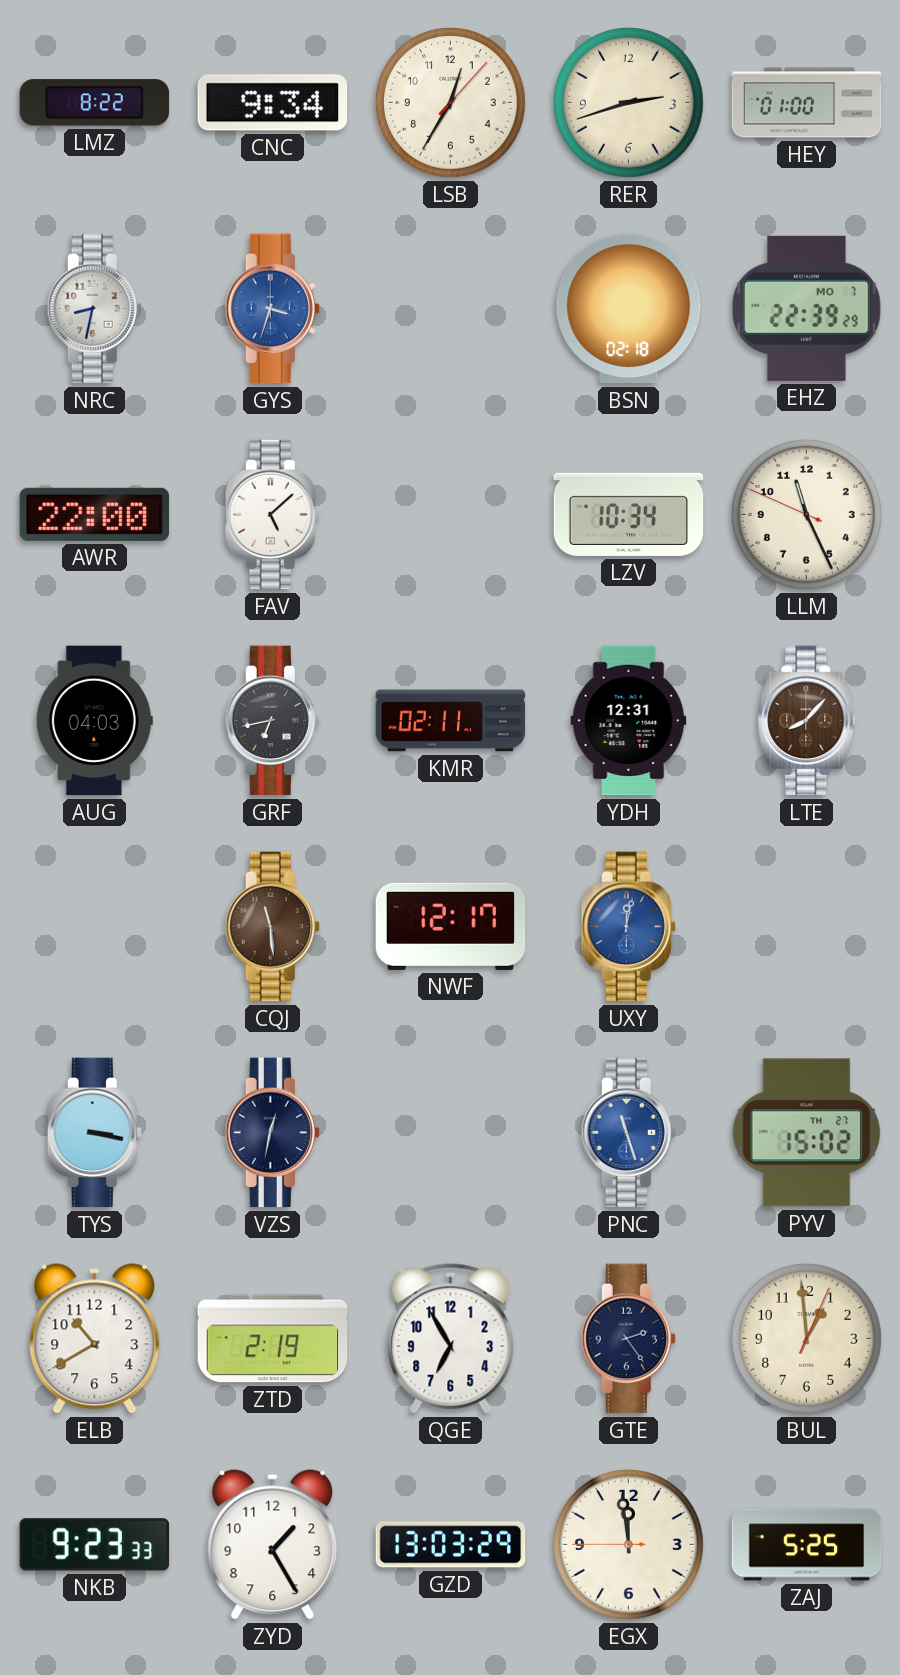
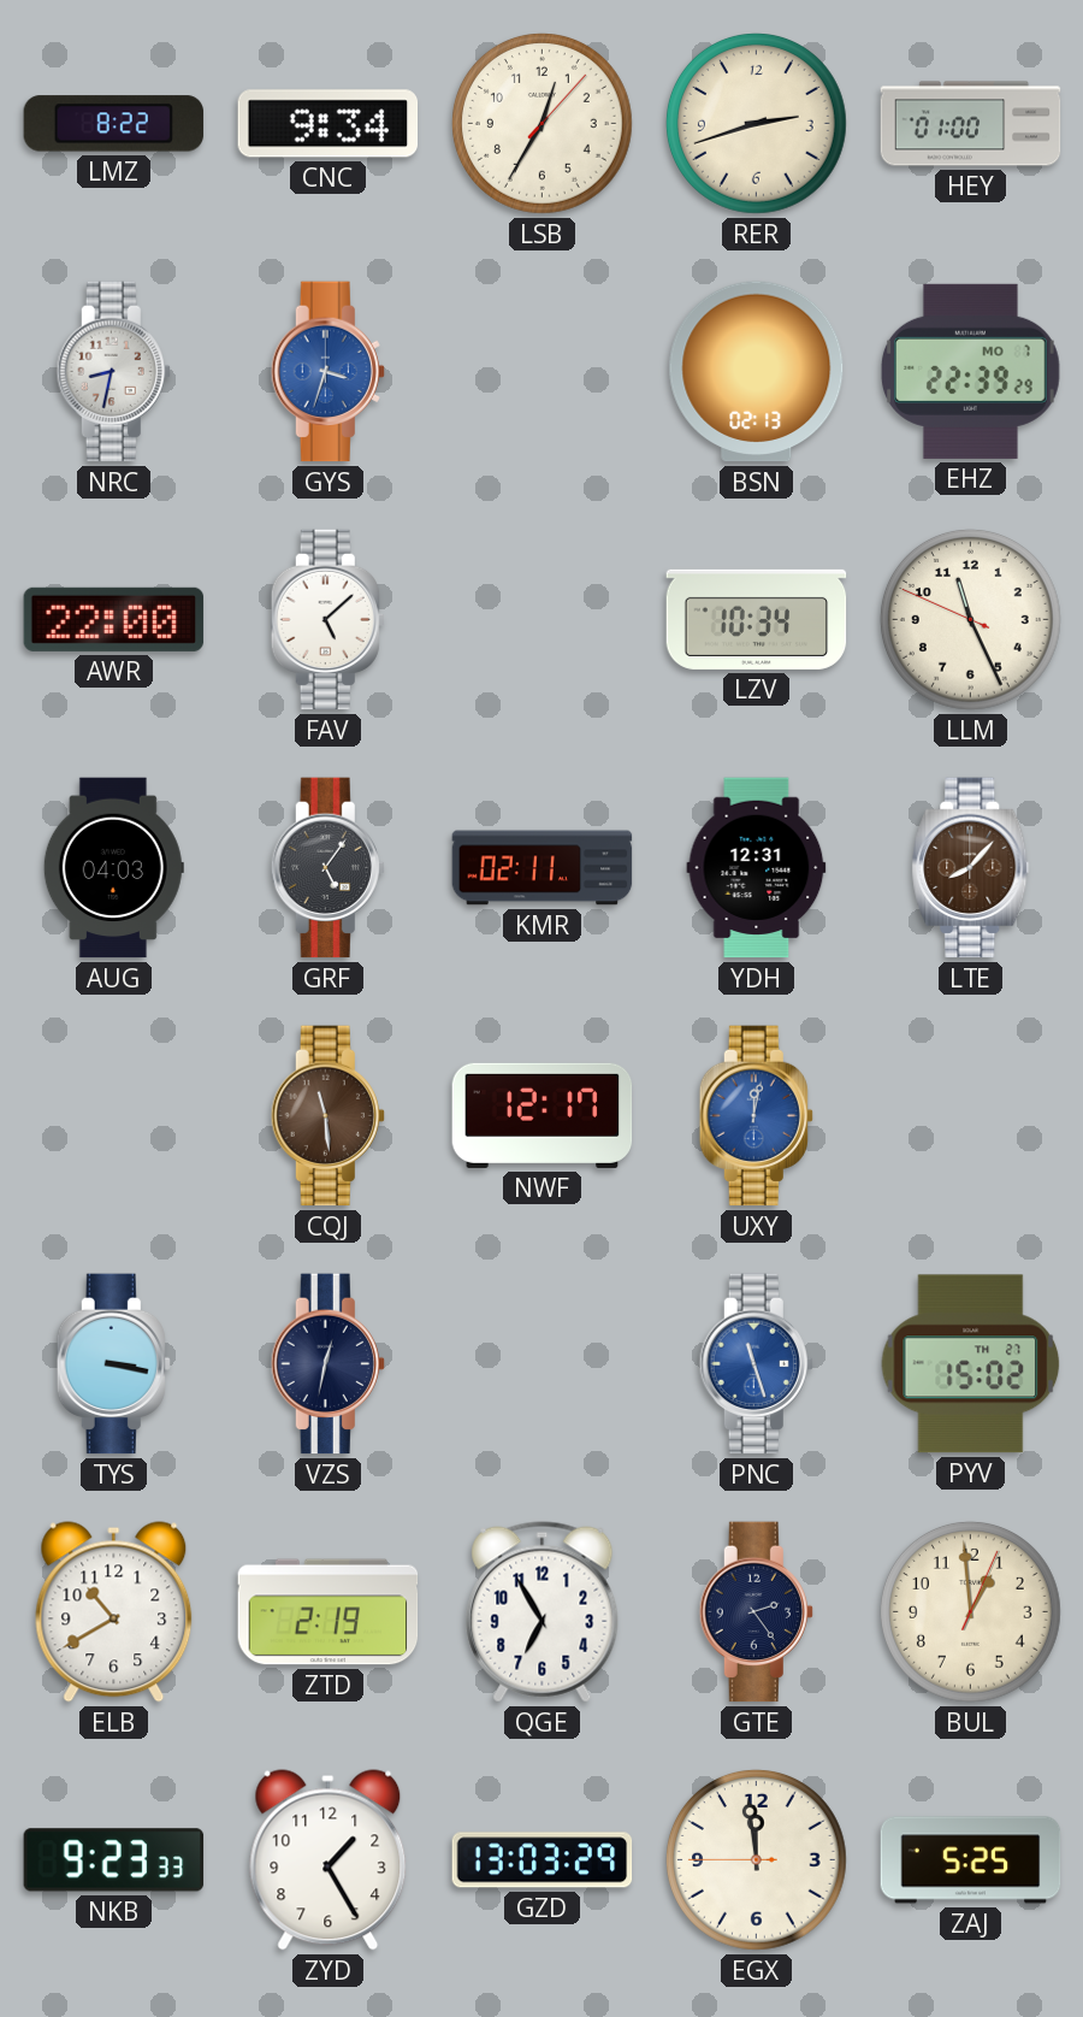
BSN: 02:18 -> 02:13 (757, 372)
GRF: 6:43 -> 5:06 (327, 868)
